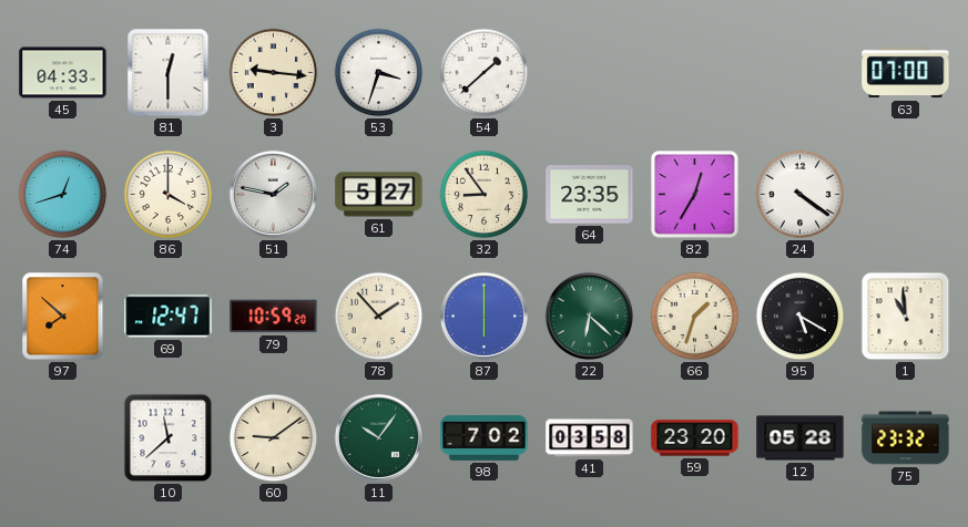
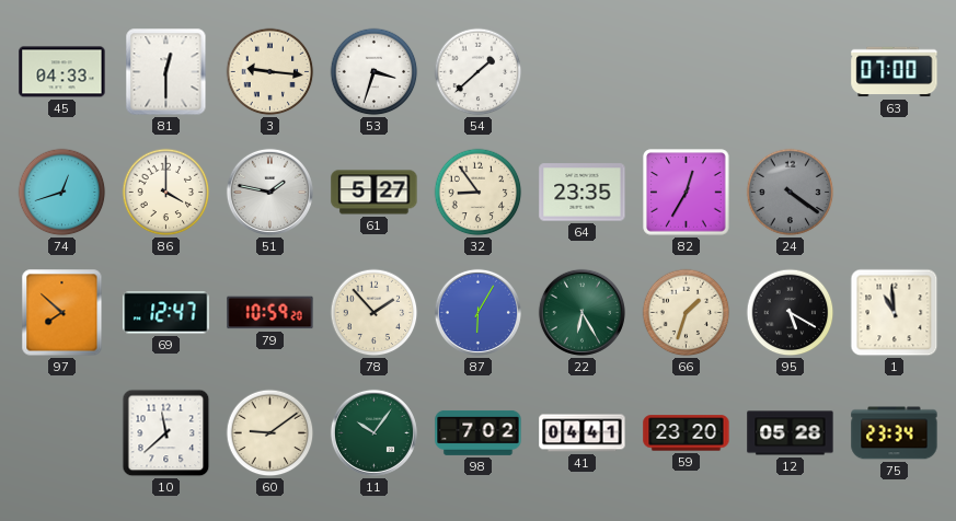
24 dial: white -> grey (791, 193)
87: 6:00 -> 6:05 (477, 312)
22: 6:22 -> 6:25 (581, 312)
41: 03:58 -> 04:41 (583, 433)
75: 23:32 -> 23:34 (895, 433)
